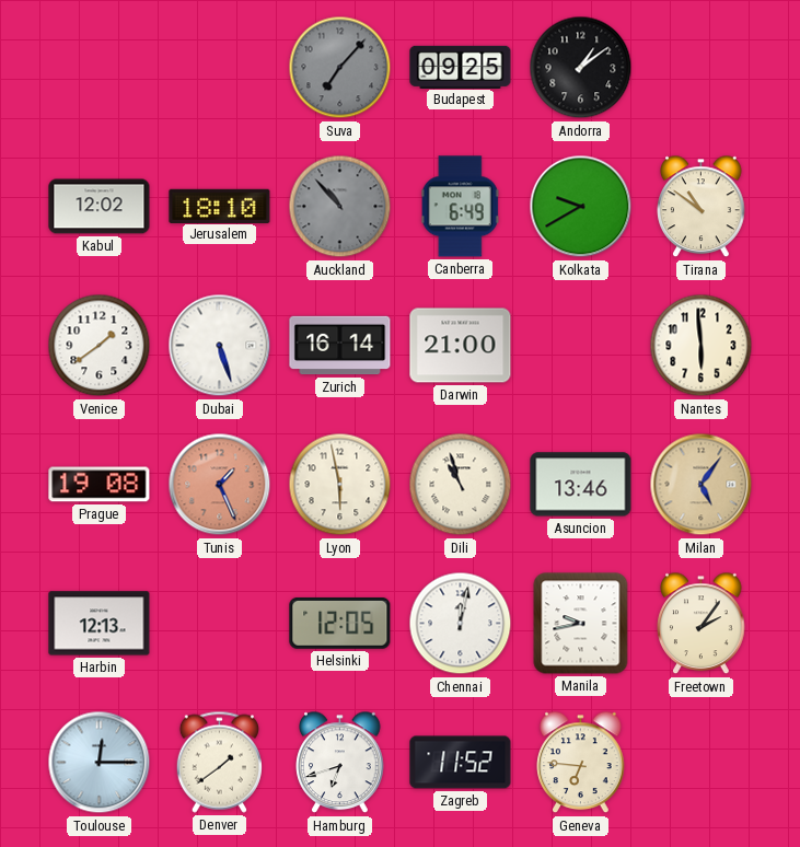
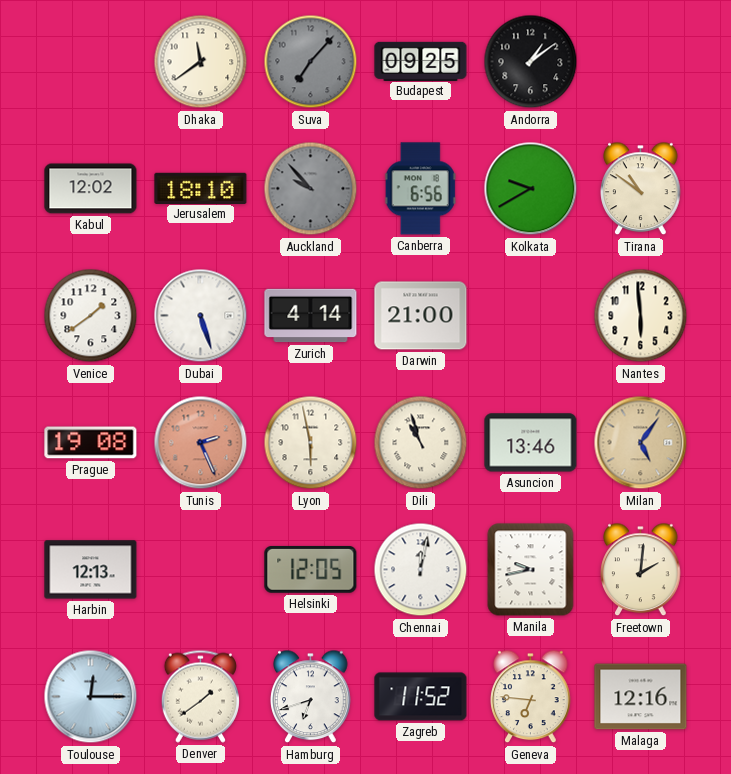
Dhaka: none -> 11:39 (201, 62)
Auckland: 10:53 -> 9:53 (311, 189)
Canberra: 6:49 -> 6:56 (420, 189)
Zurich: 16:14 -> 4:14 (311, 316)
Tunis: 1:26 -> 2:26 (201, 443)
Freetown: 2:06 -> 2:01 (641, 570)
Malaga: none -> 12:16 (641, 697)
